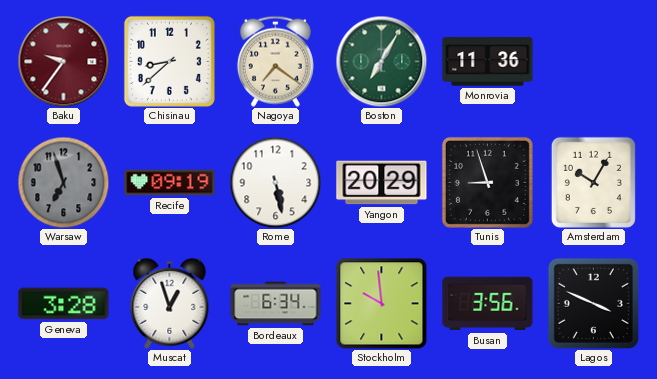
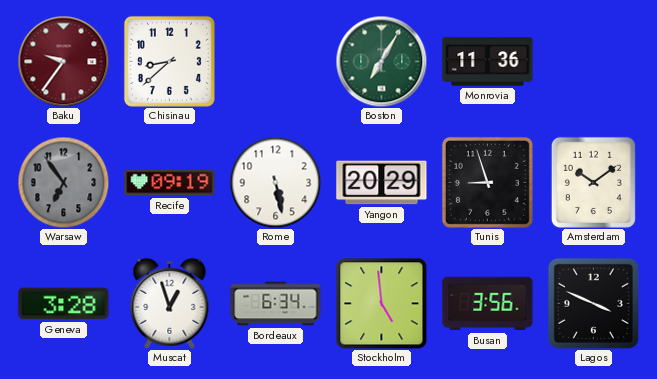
Nagoya: 7:21 -> none (275, 61)
Warsaw: 6:57 -> 6:54 (63, 182)
Amsterdam: 10:05 -> 10:09 (593, 182)
Stockholm: 9:59 -> 4:59 (382, 304)
